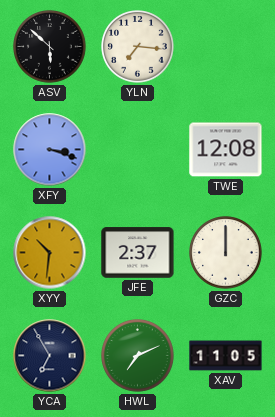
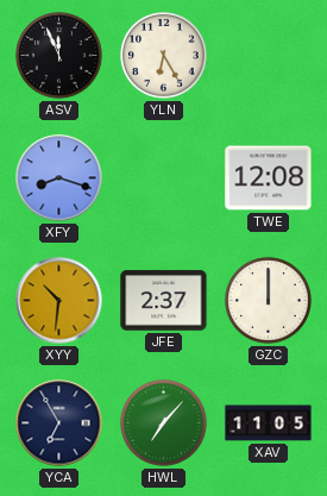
ASV: 5:52 -> 11:56 (59, 56)
YLN: 7:16 -> 6:25 (164, 56)
XFY: 3:18 -> 8:18 (59, 178)
HWL: 7:11 -> 7:07 (164, 423)
